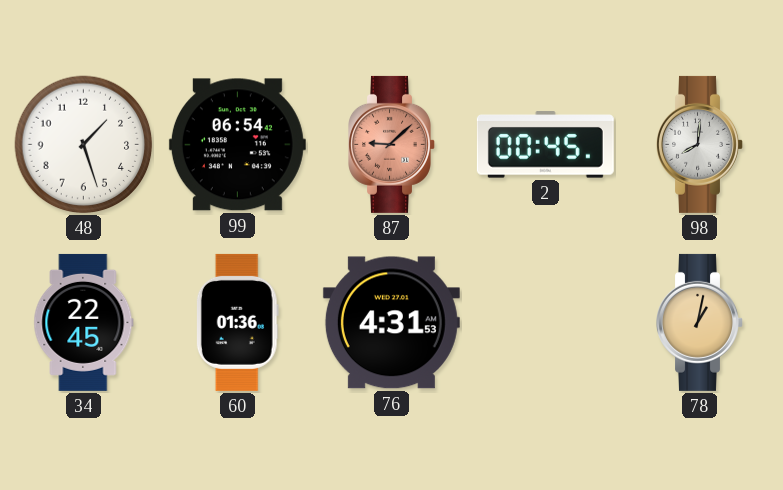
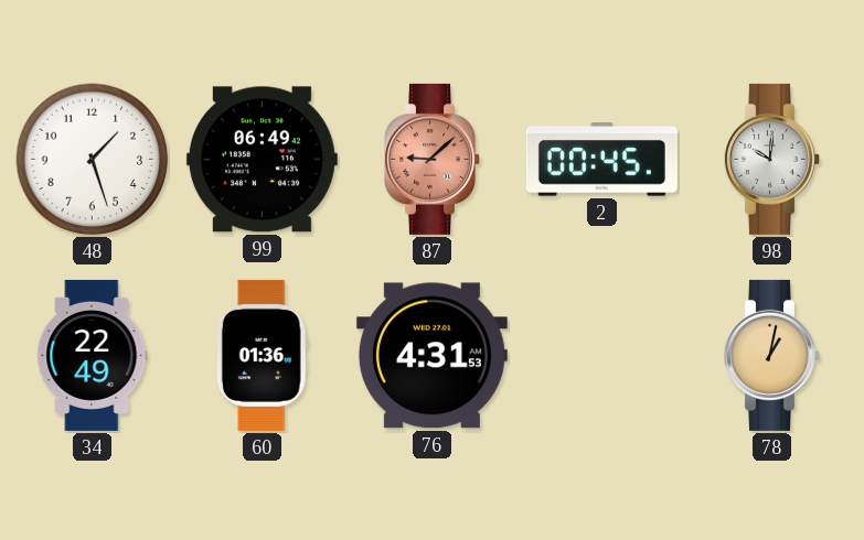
99: 06:54 -> 06:49 (262, 160)
98: 8:01 -> 10:01 (772, 159)
34: 22:45 -> 22:49 (93, 355)
